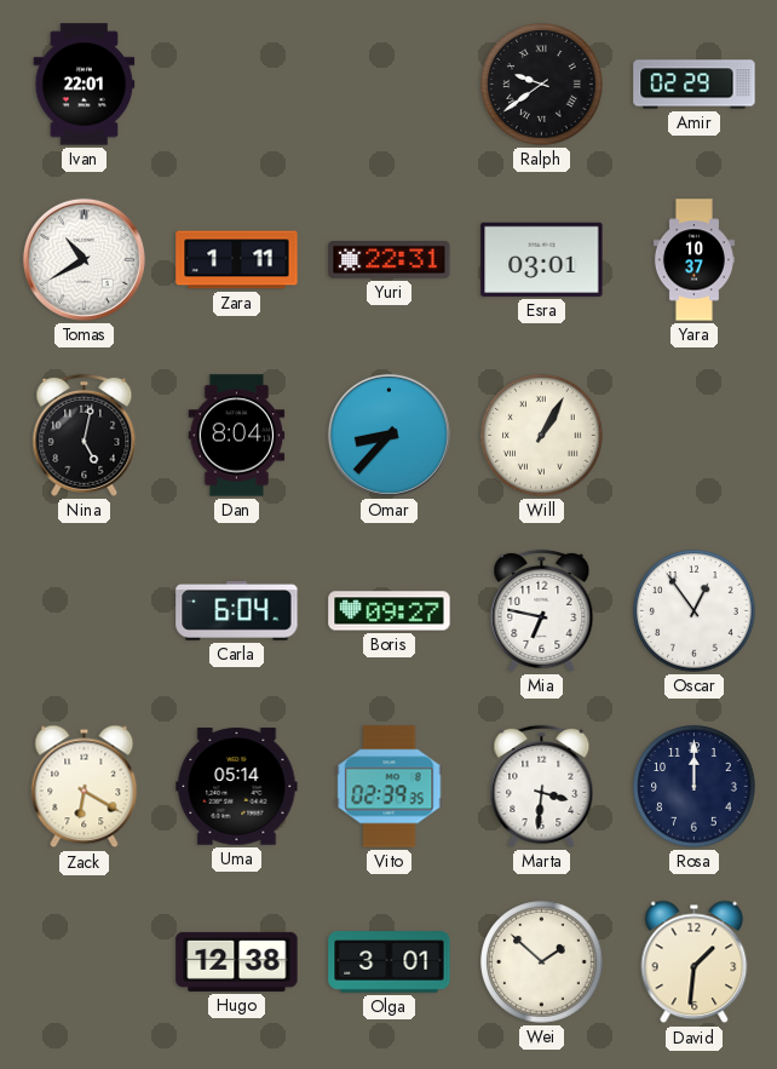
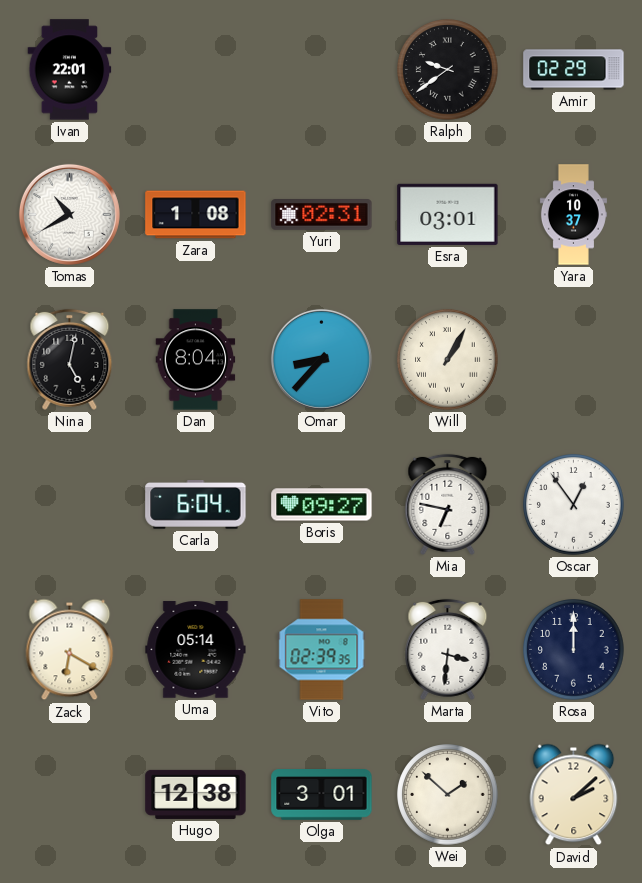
Zara: 1:11 -> 1:08 (196, 215)
Yuri: 22:31 -> 02:31 (322, 215)
David: 1:31 -> 2:08 (574, 795)
